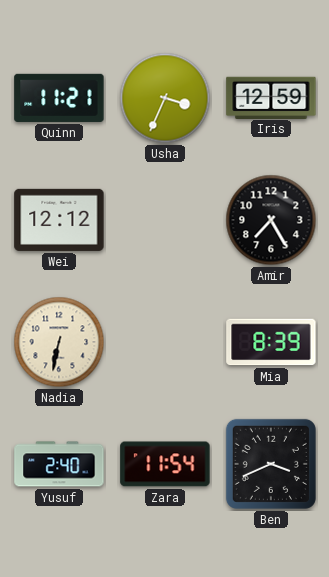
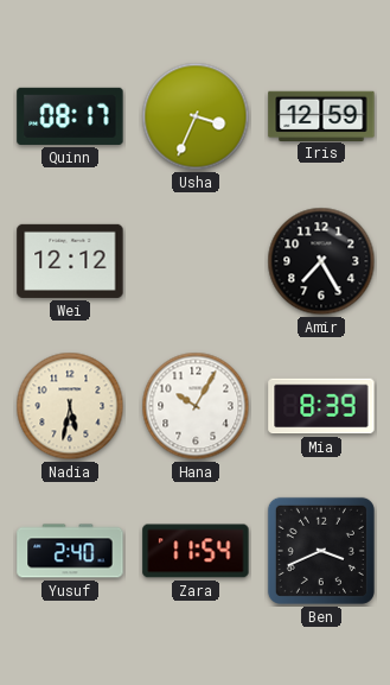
Quinn: 11:21 -> 08:17 (70, 116)
Nadia: 6:32 -> 5:32 (70, 406)
Hana: none -> 10:05 (196, 406)
